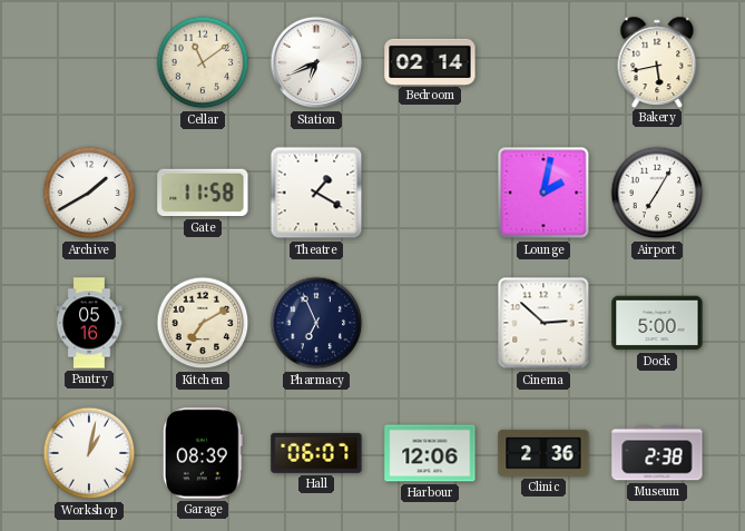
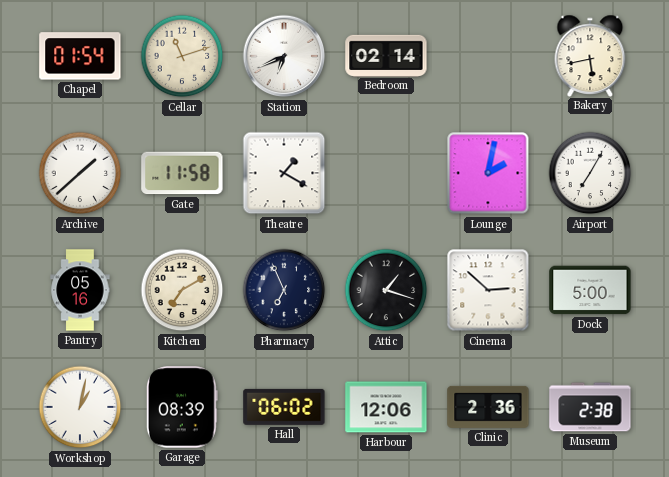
Chapel: none -> 01:54 (80, 56)
Cellar: 11:09 -> 11:12 (182, 56)
Archive: 1:40 -> 1:38 (80, 173)
Attic: none -> 1:18 (386, 290)
Hall: 06:07 -> 06:02 (284, 407)
